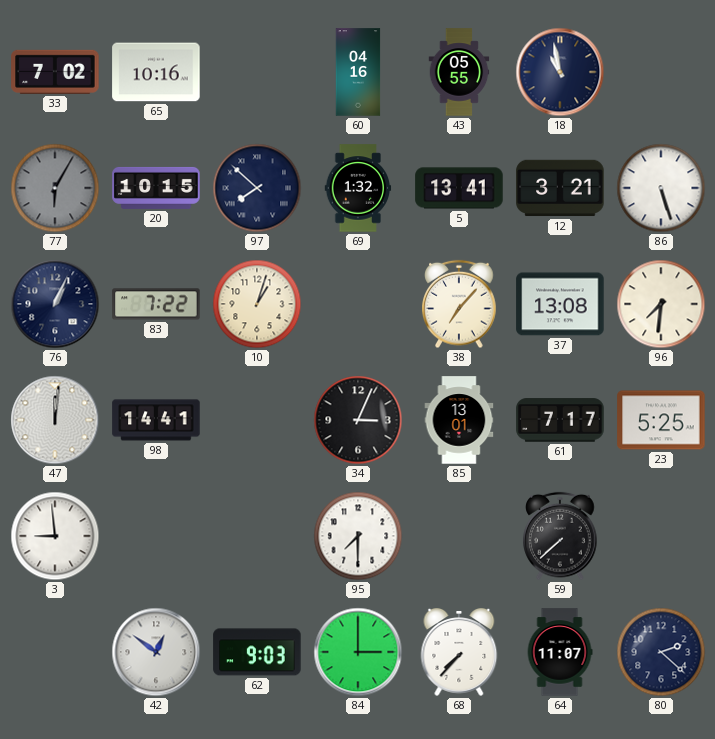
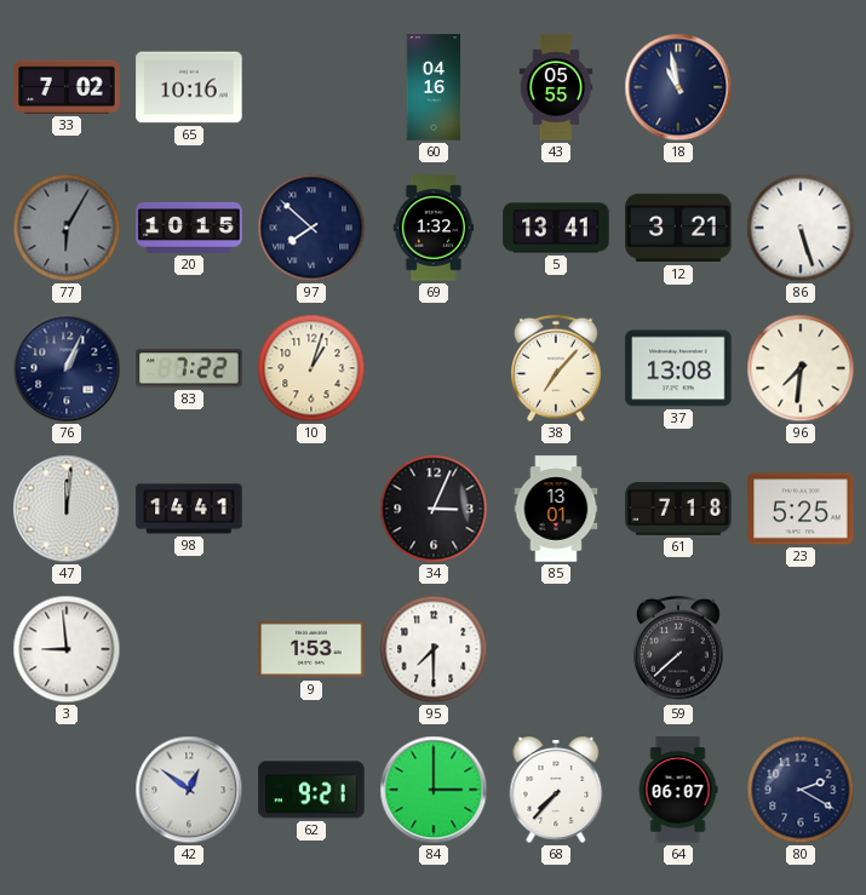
61: 7:17 -> 7:18 (678, 509)
9: none -> 1:53 (311, 649)
62: 9:03 -> 9:21 (311, 790)
64: 11:07 -> 06:07 (678, 790)
80: 2:22 -> 2:20 (801, 790)
